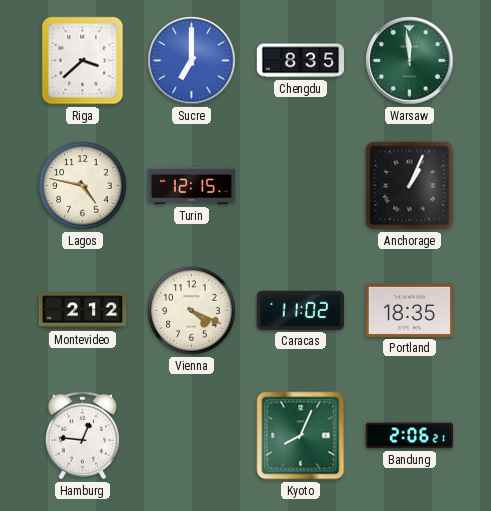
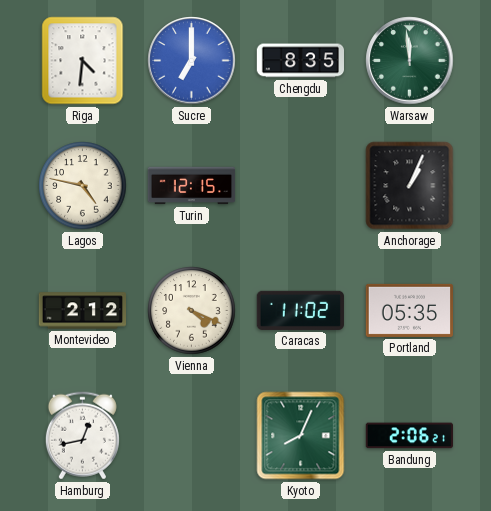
Riga: 3:38 -> 4:31 (83, 61)
Portland: 18:35 -> 05:35 (409, 310)
Hamburg: 12:46 -> 12:43 (82, 436)
